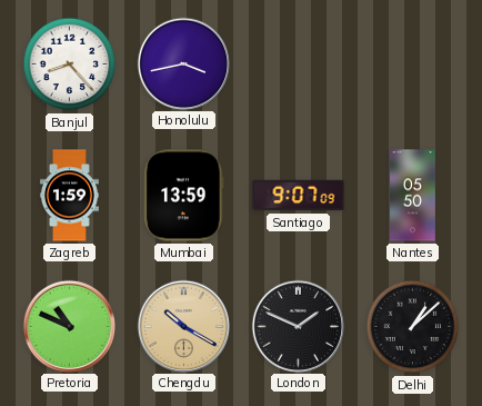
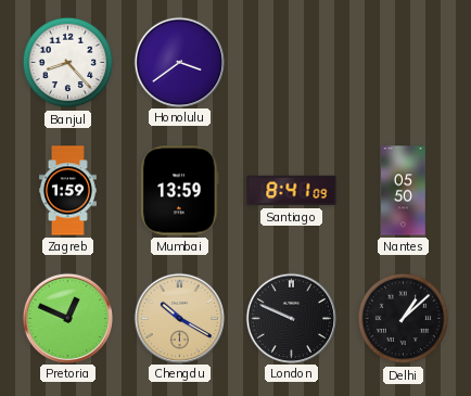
Honolulu: 3:43 -> 3:39 (179, 62)
Santiago: 9:07 -> 8:41 (292, 191)
Pretoria: 10:49 -> 12:49 (67, 318)
London: 1:49 -> 9:49 (291, 318)
